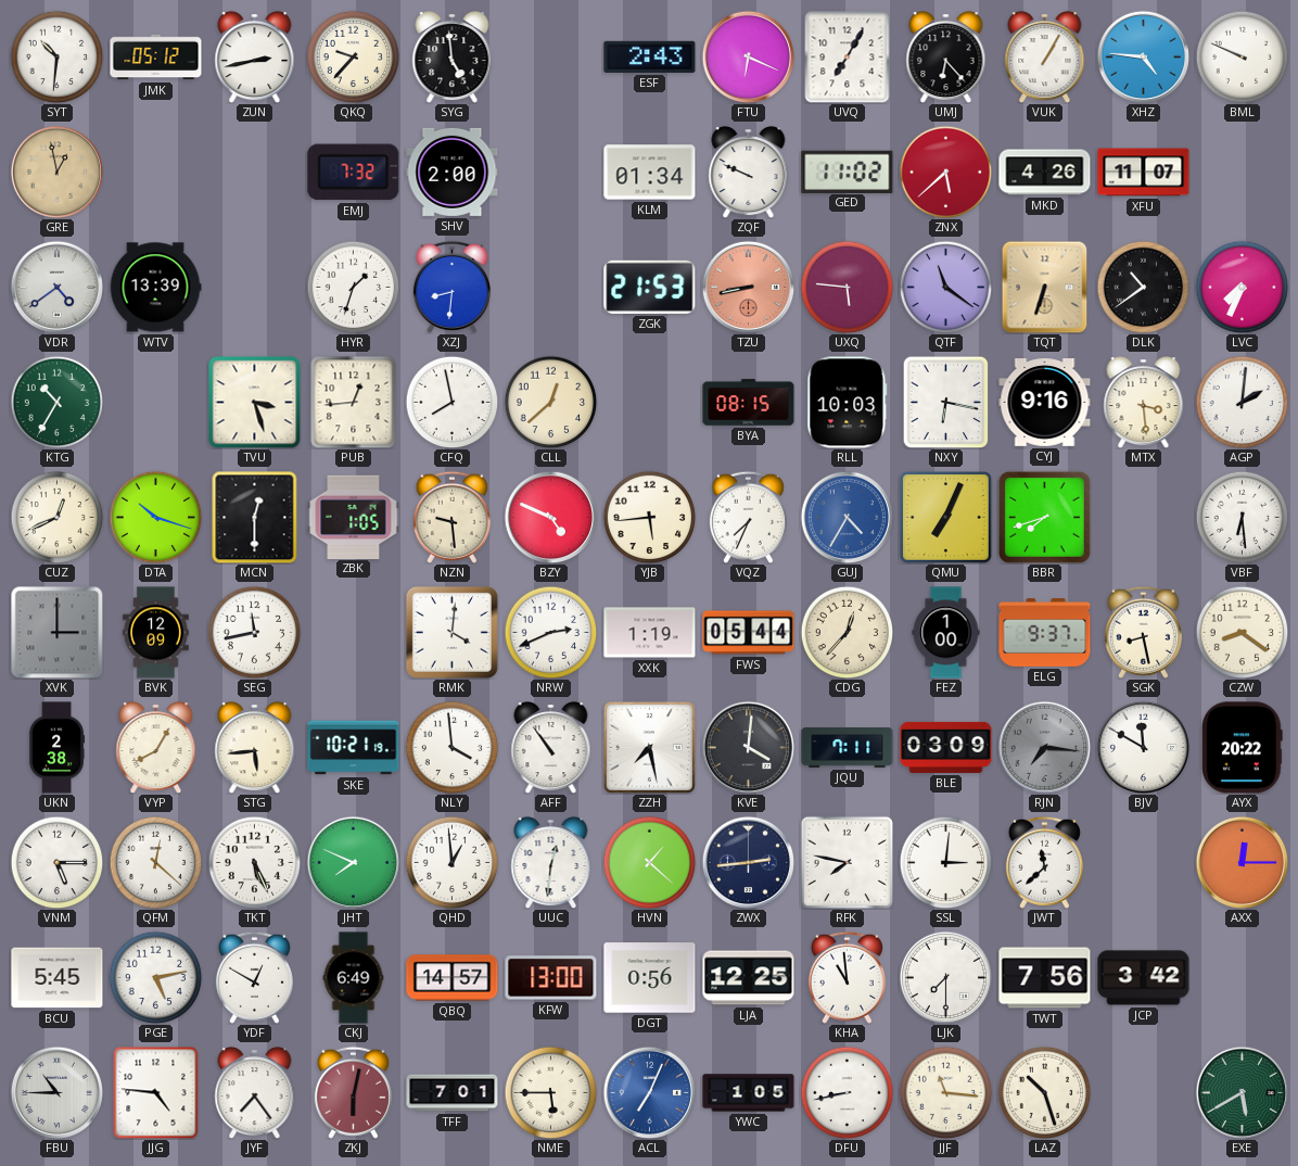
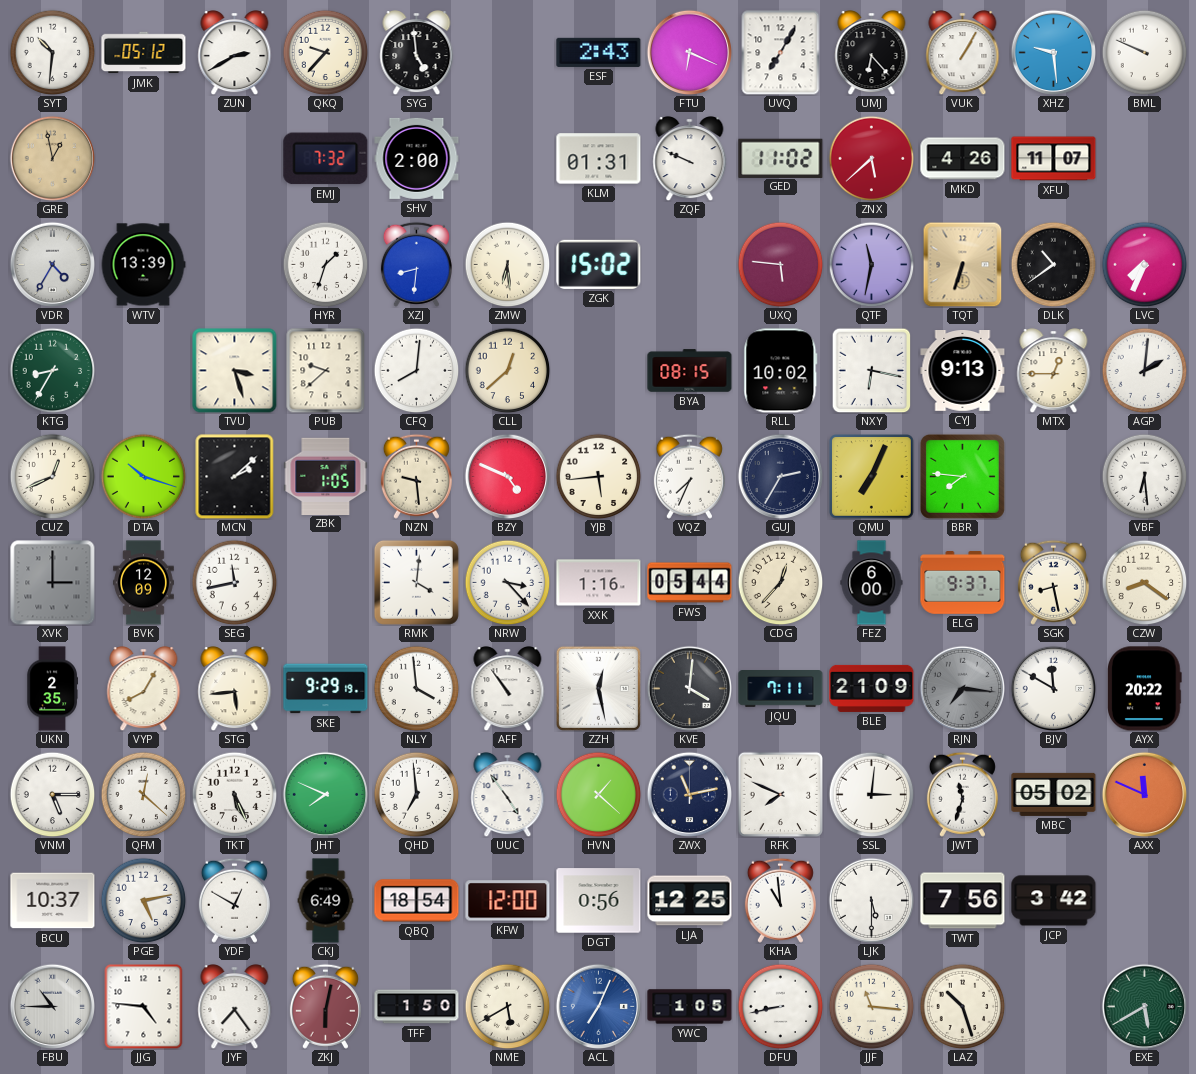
ZUN: 2:43 -> 2:40 (235, 53)
XHZ: 4:46 -> 9:29 (1053, 52)
KLM: 01:34 -> 01:31 (599, 159)
VDR: 4:39 -> 4:35 (52, 264)
ZMW: none -> 6:29 (507, 264)
ZGK: 21:53 -> 15:02 (599, 264)
TZU: 8:43 -> none (748, 287)
QTF: 11:21 -> 11:32 (871, 264)
KTG: 10:35 -> 8:35 (52, 370)
PUB: 12:44 -> 9:38 (326, 370)
CFQ: 7:58 -> 8:01 (416, 370)
RLL: 10:03 -> 10:02 (781, 371)
CYJ: 9:16 -> 9:13 (963, 371)
MTX: 3:29 -> 12:45 (1054, 371)
MCN: 12:30 -> 2:08 (235, 476)
GUJ: 4:35 -> 2:35 (780, 476)
GUJ dial: blue -> navy (780, 476)
BBR: 7:42 -> 7:46 (962, 476)
NRW: 2:41 -> 3:23 (507, 582)
XXK: 1:19 -> 1:16 (599, 583)
FEZ: 1:00 -> 6:00 (872, 583)
UKN: 2:38 -> 2:35 (52, 689)
SKE: 10:21 -> 9:29 (326, 689)
ZZH: 7:28 -> 12:28 (598, 688)
BLE: 03:09 -> 21:09 (872, 688)
QHD: 12:59 -> 6:59 (416, 794)
UUC: 12:31 -> 4:54 (508, 795)
ZWX: 2:44 -> 11:13 (689, 794)
RFK: 7:47 -> 7:49 (780, 794)
JWT: 11:38 -> 11:33 (962, 794)
MBC: none -> 05:02 (1054, 794)
AXX: 12:15 -> 11:49 (1144, 794)
BCU: 5:45 -> 10:37 (53, 901)
QBQ: 14:57 -> 18:54 (417, 901)
KFW: 13:00 -> 12:00 (508, 901)
LJK: 7:30 -> 5:30 (871, 900)
TFF: 7:01 -> 1:50 (417, 1007)
NME: 5:45 -> 5:40 (507, 1006)
